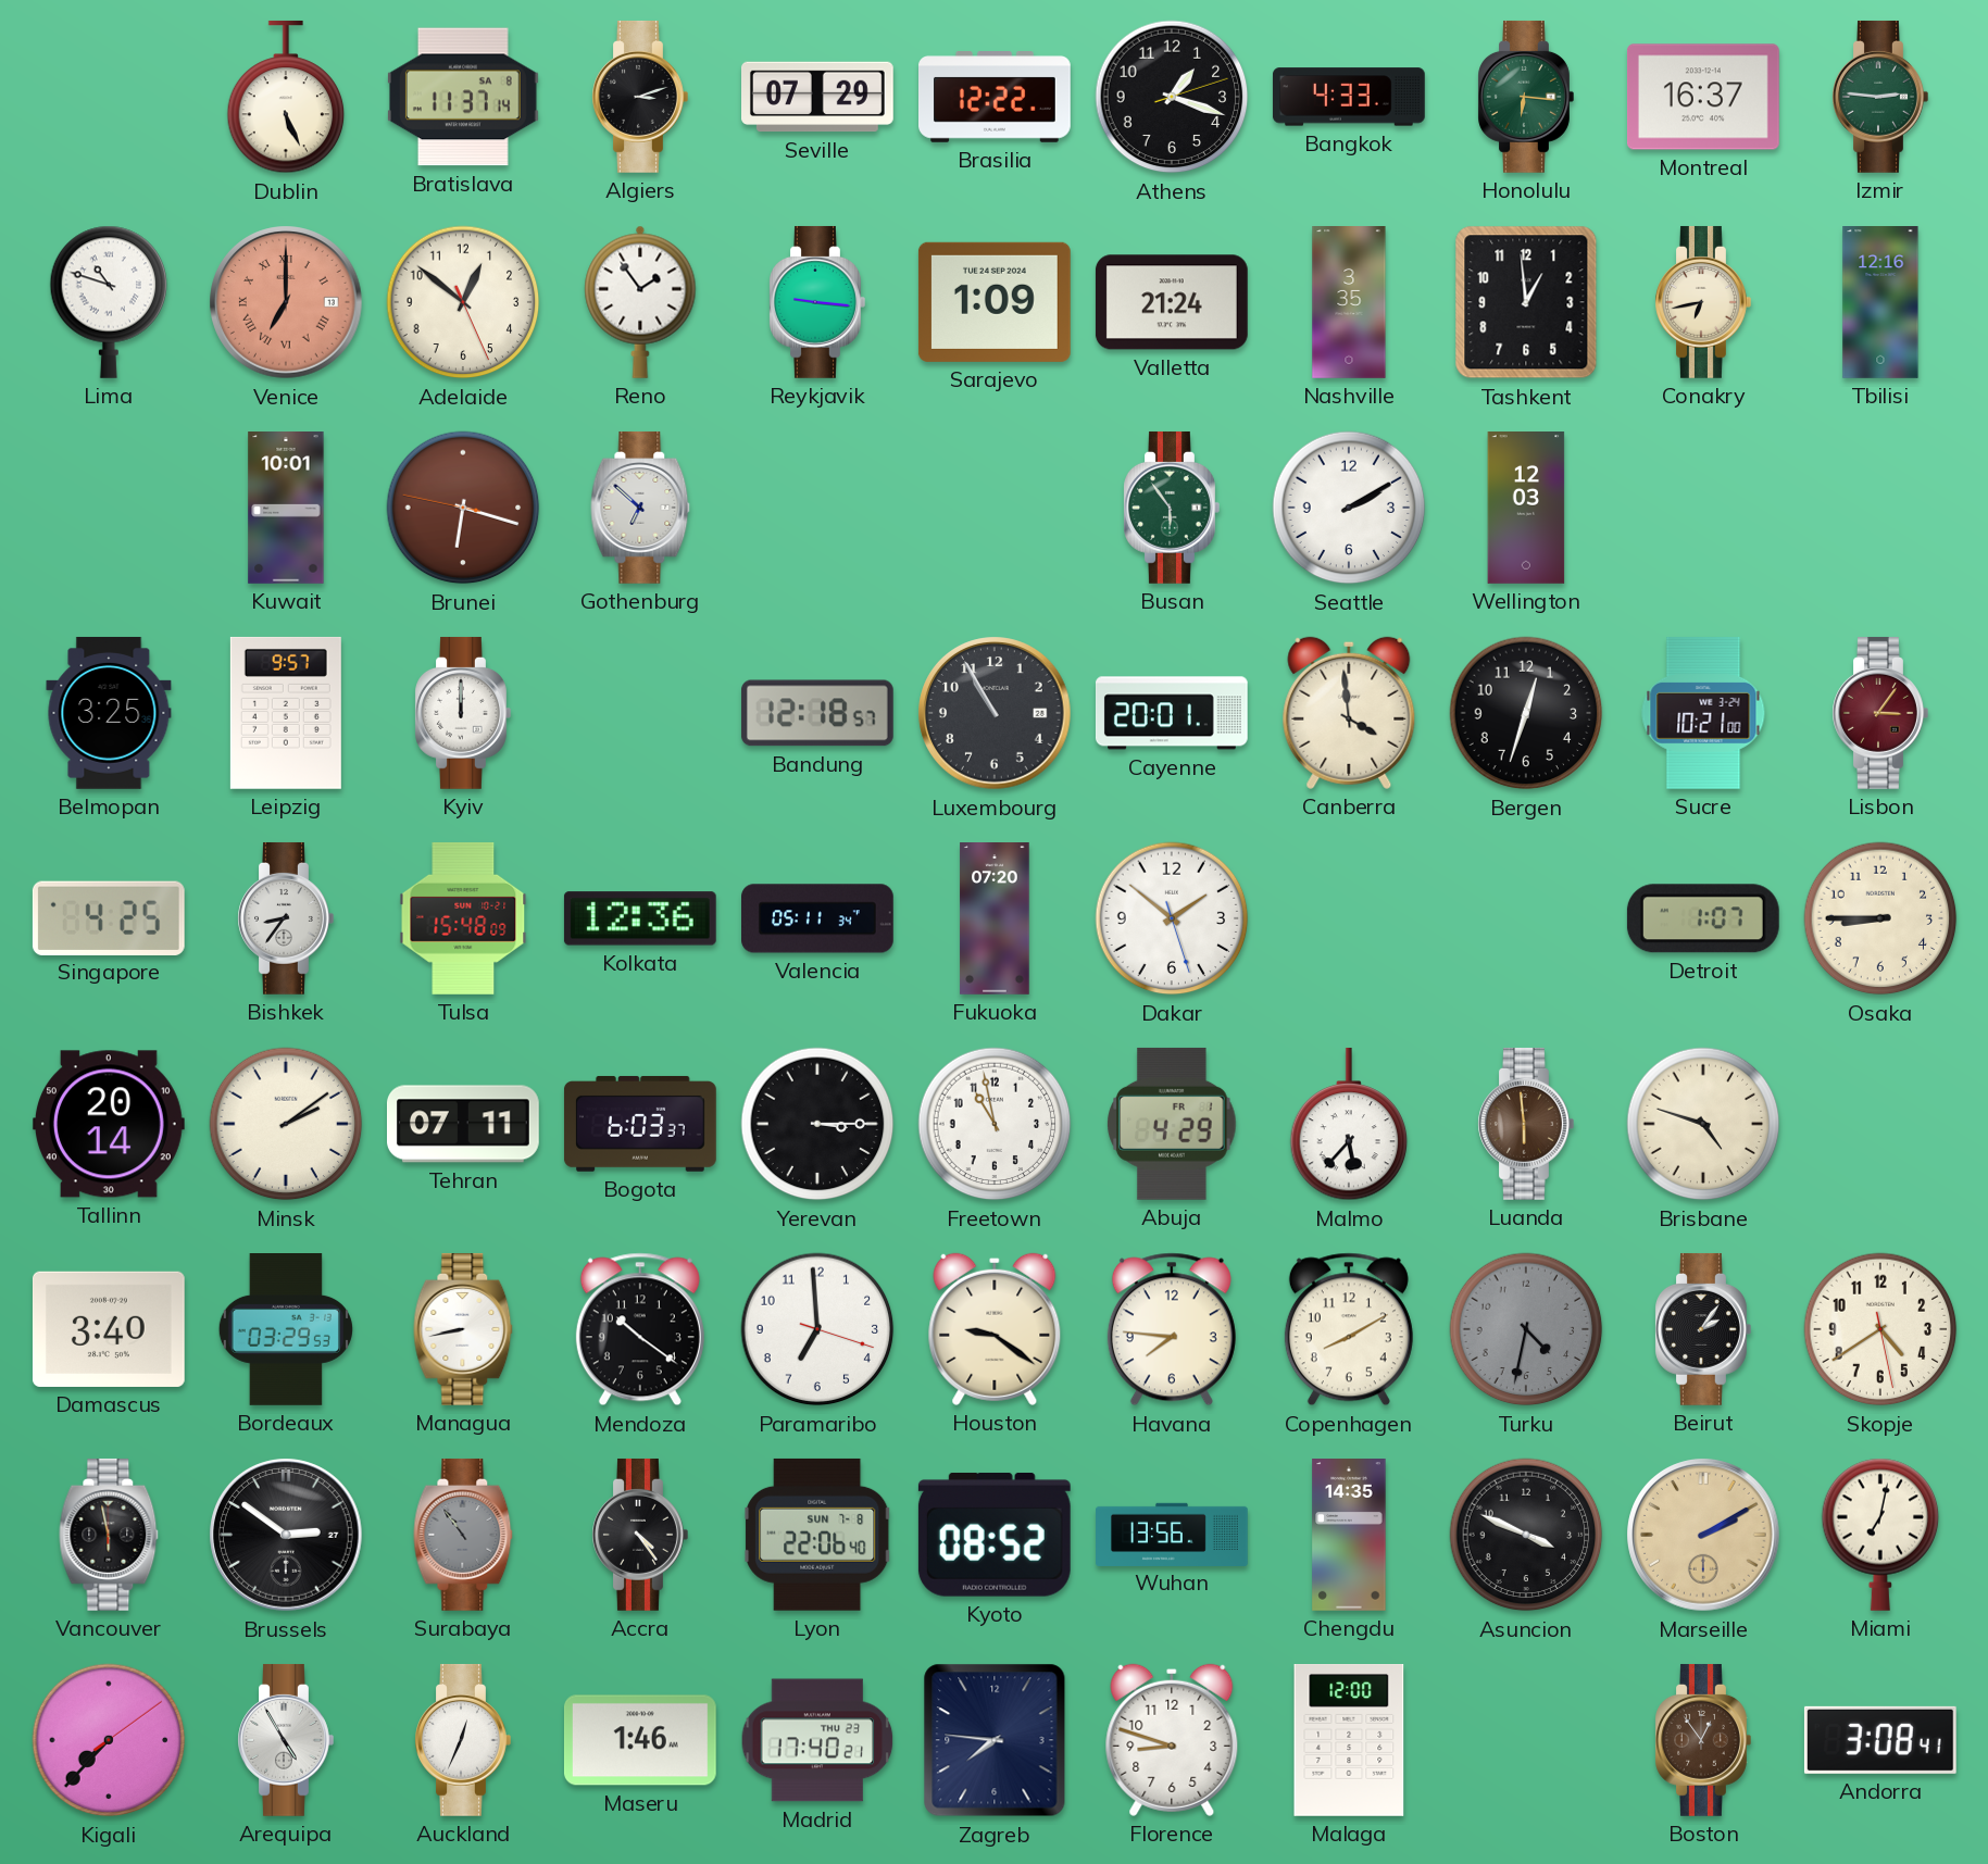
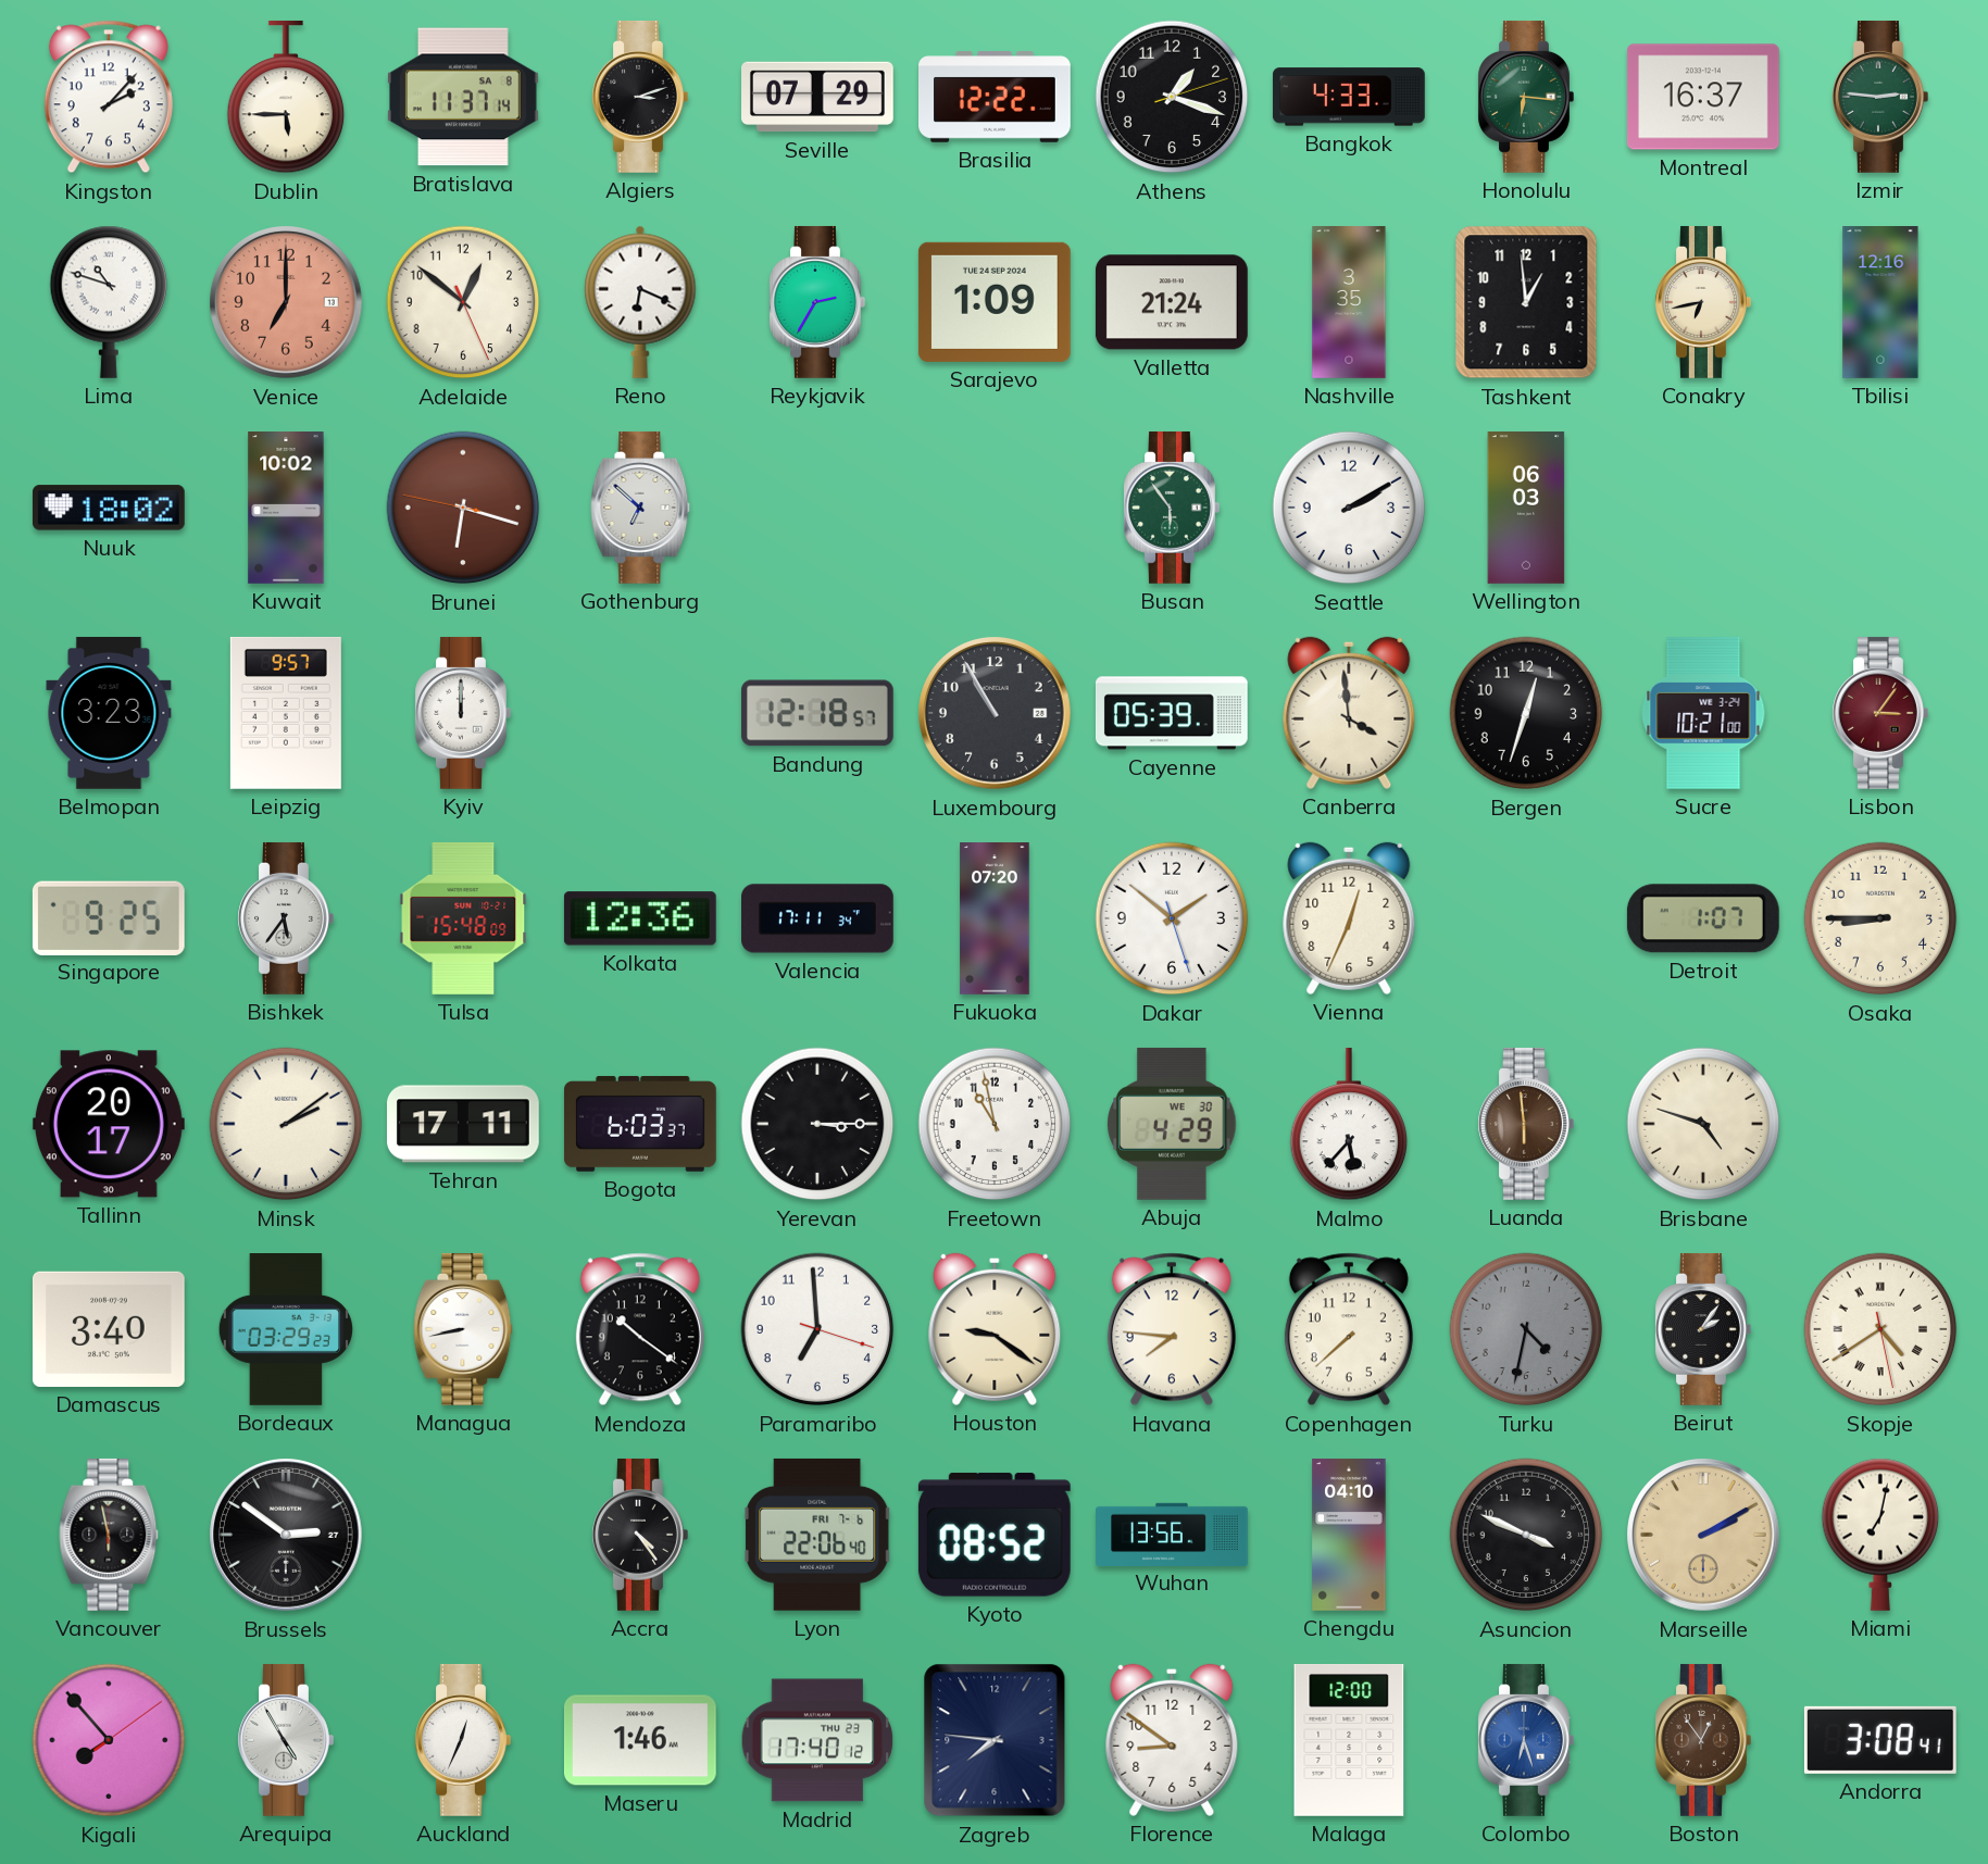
Kingston: none -> 2:07 (109, 97)
Dublin: 5:26 -> 5:45 (286, 97)
Venice numerals: Roman -> Arabic (286, 302)
Reno: 1:54 -> 6:19 (640, 302)
Reykjavik: 9:16 -> 2:35 (817, 302)
Nuuk: none -> 18:02 (109, 508)
Kuwait: 10:01 -> 10:02 (286, 509)
Wellington: 12:03 -> 06:03 (1526, 509)
Belmopan: 3:25 -> 3:23 (109, 713)
Cayenne: 20:01 -> 05:39 (1172, 713)
Singapore: 4:25 -> 9:25 (109, 917)
Bishkek: 8:36 -> 5:36 (286, 918)
Valencia: 05:11 -> 17:11 (818, 918)
Vienna: none -> 12:34 (1349, 918)
Tallinn: 20:14 -> 20:17 (109, 1124)
Tehran: 07:11 -> 17:11 (463, 1124)
Abuja date: FR 1 -> WE 30 (1172, 1124)
Bordeaux: 03:29:53 -> 03:29:23 (286, 1330)
Copenhagen: 8:10 -> 7:38 (1349, 1329)
Skopje numerals: Arabic -> Roman (1880, 1329)
Surabaya: 10:54 -> none (463, 1535)
Lyon date: SUN 7-8 -> FRI 7-6 (817, 1535)
Chengdu: 14:35 -> 04:10 (1349, 1536)
Kigali: 7:37 -> 7:53 (109, 1740)
Madrid: 17:40:21 -> 17:40:12 (817, 1740)
Florence: 8:48 -> 8:51 (1172, 1740)
Colombo: none -> 6:27 (1526, 1740)
